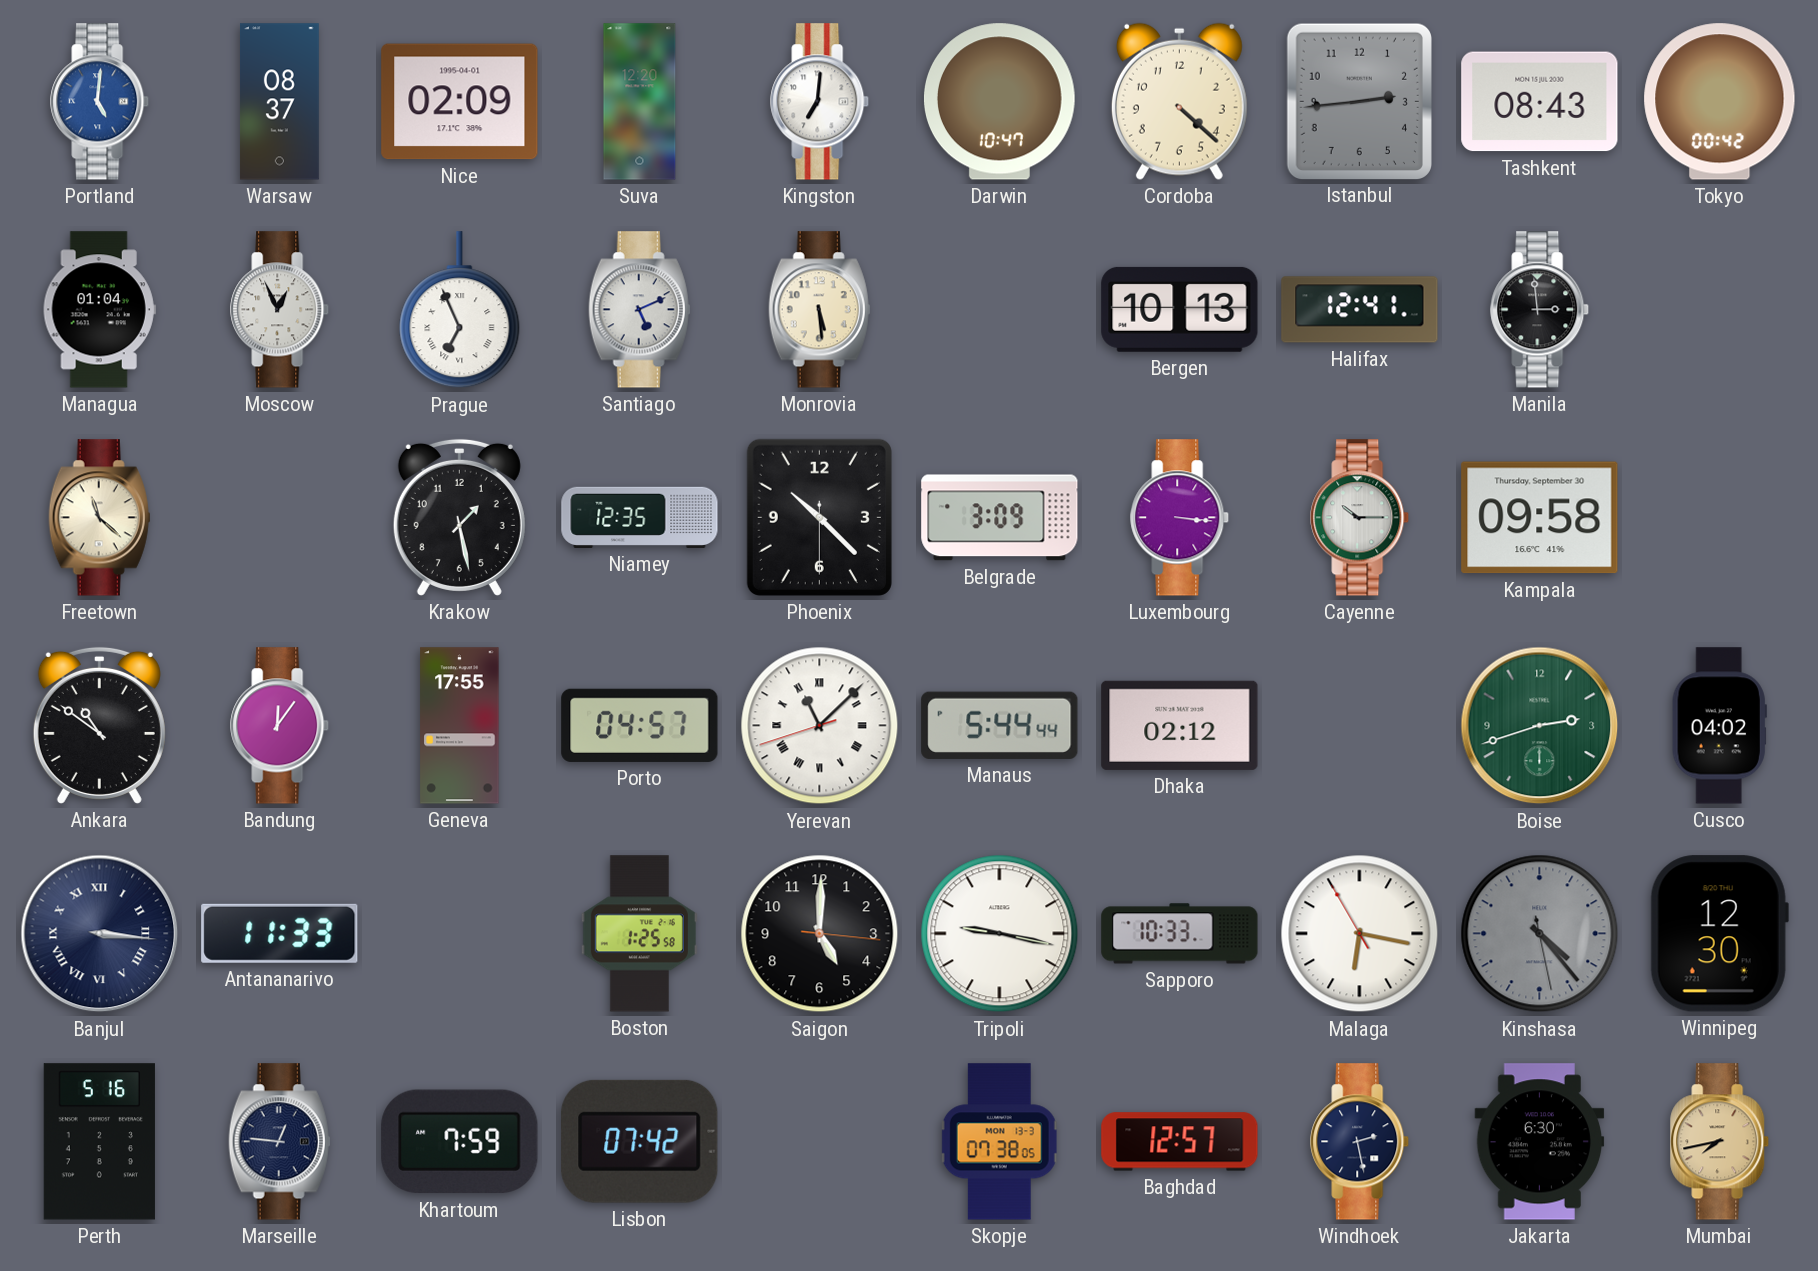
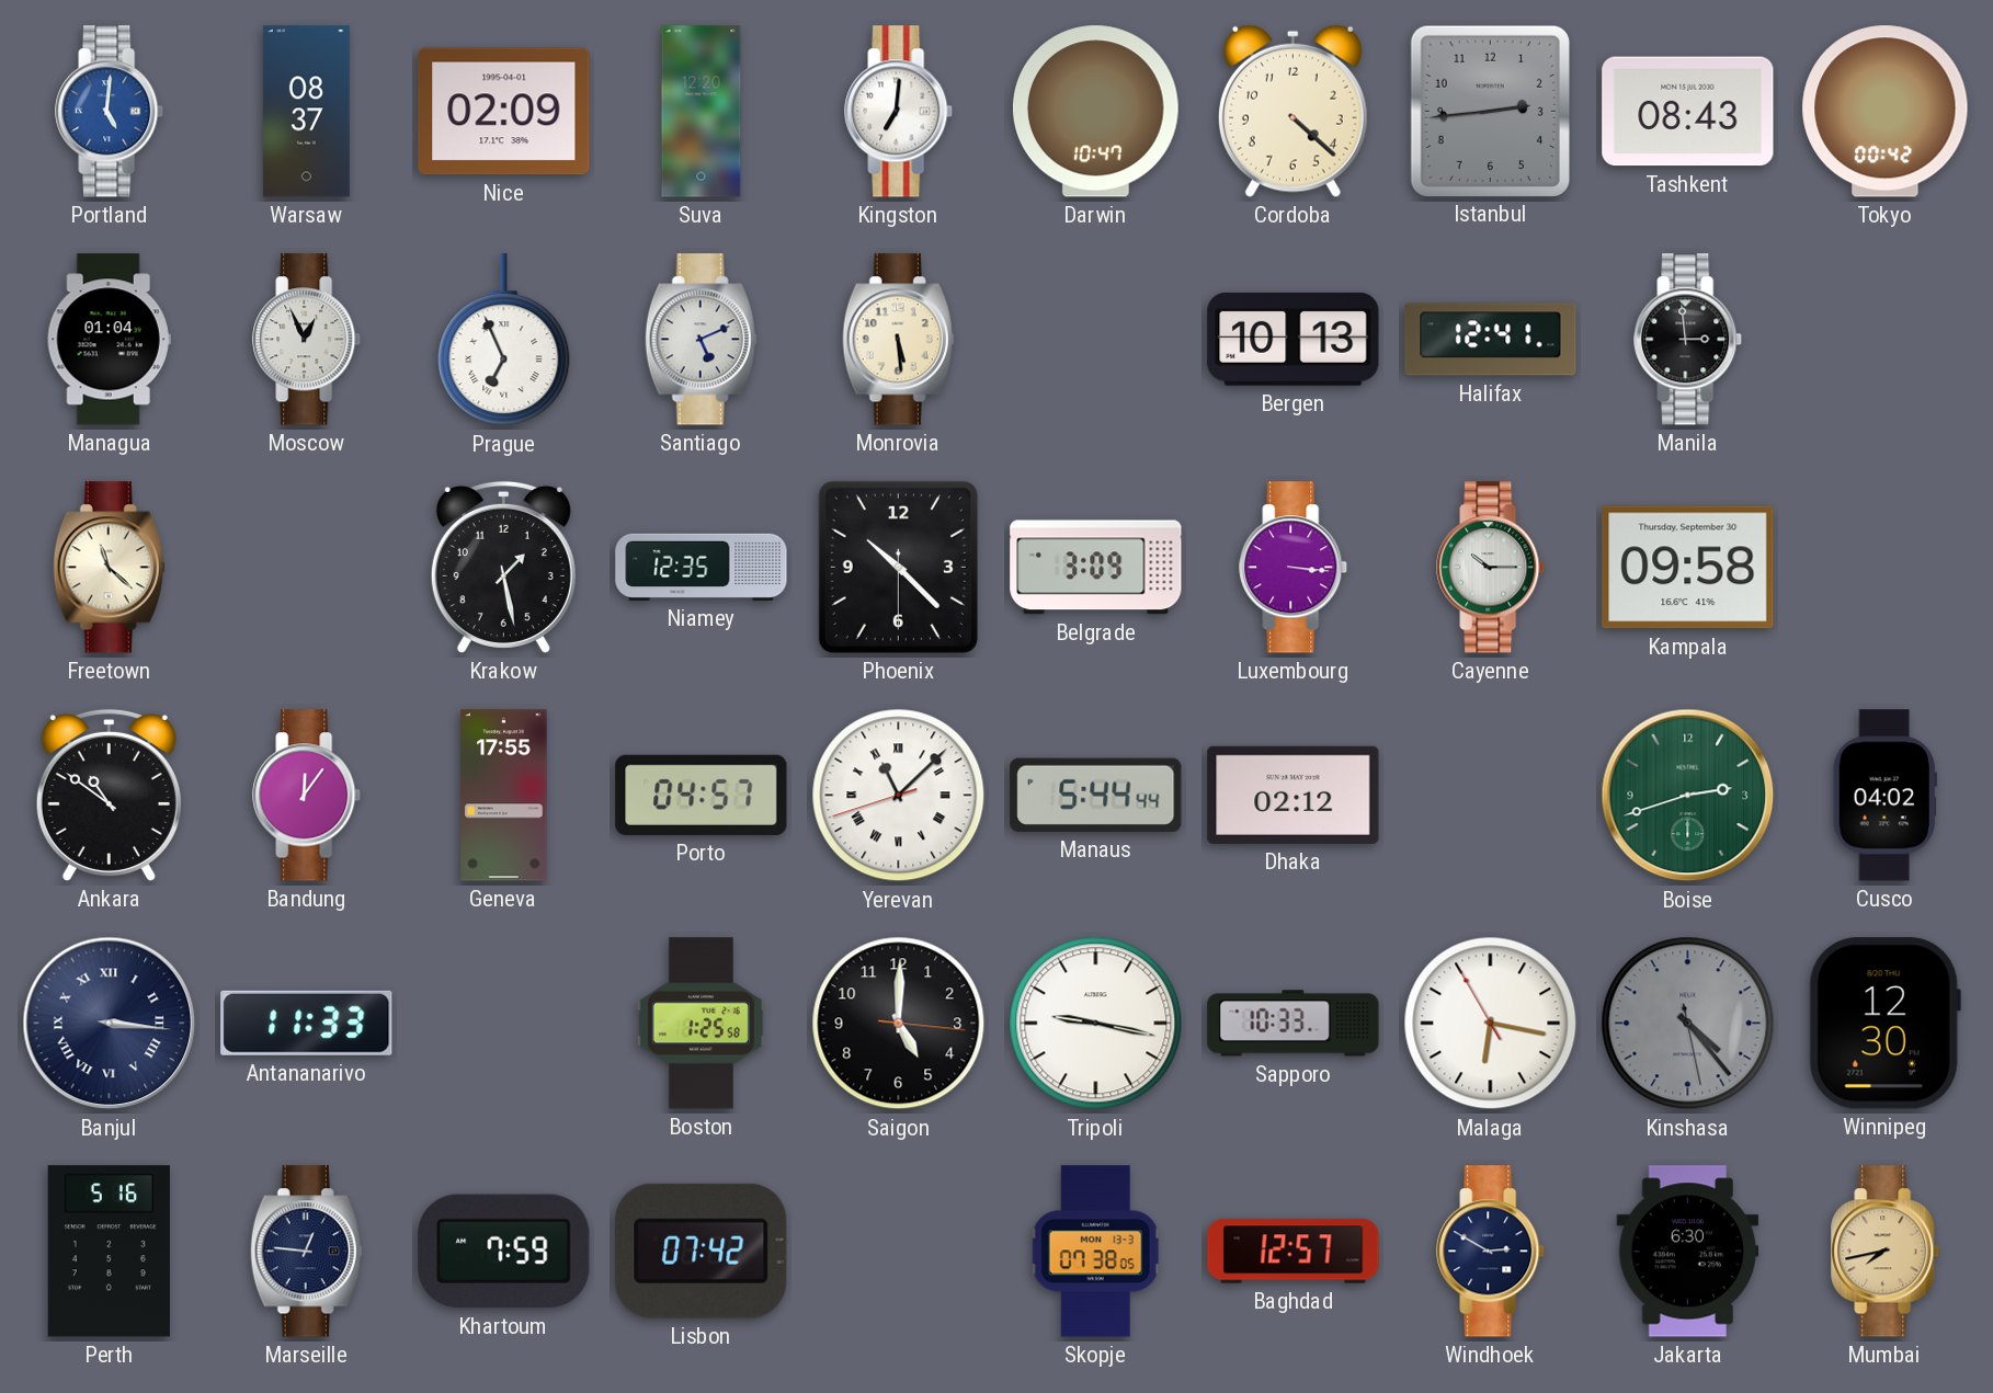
Windhoek: 2:28 -> 2:50 (1491, 1252)
